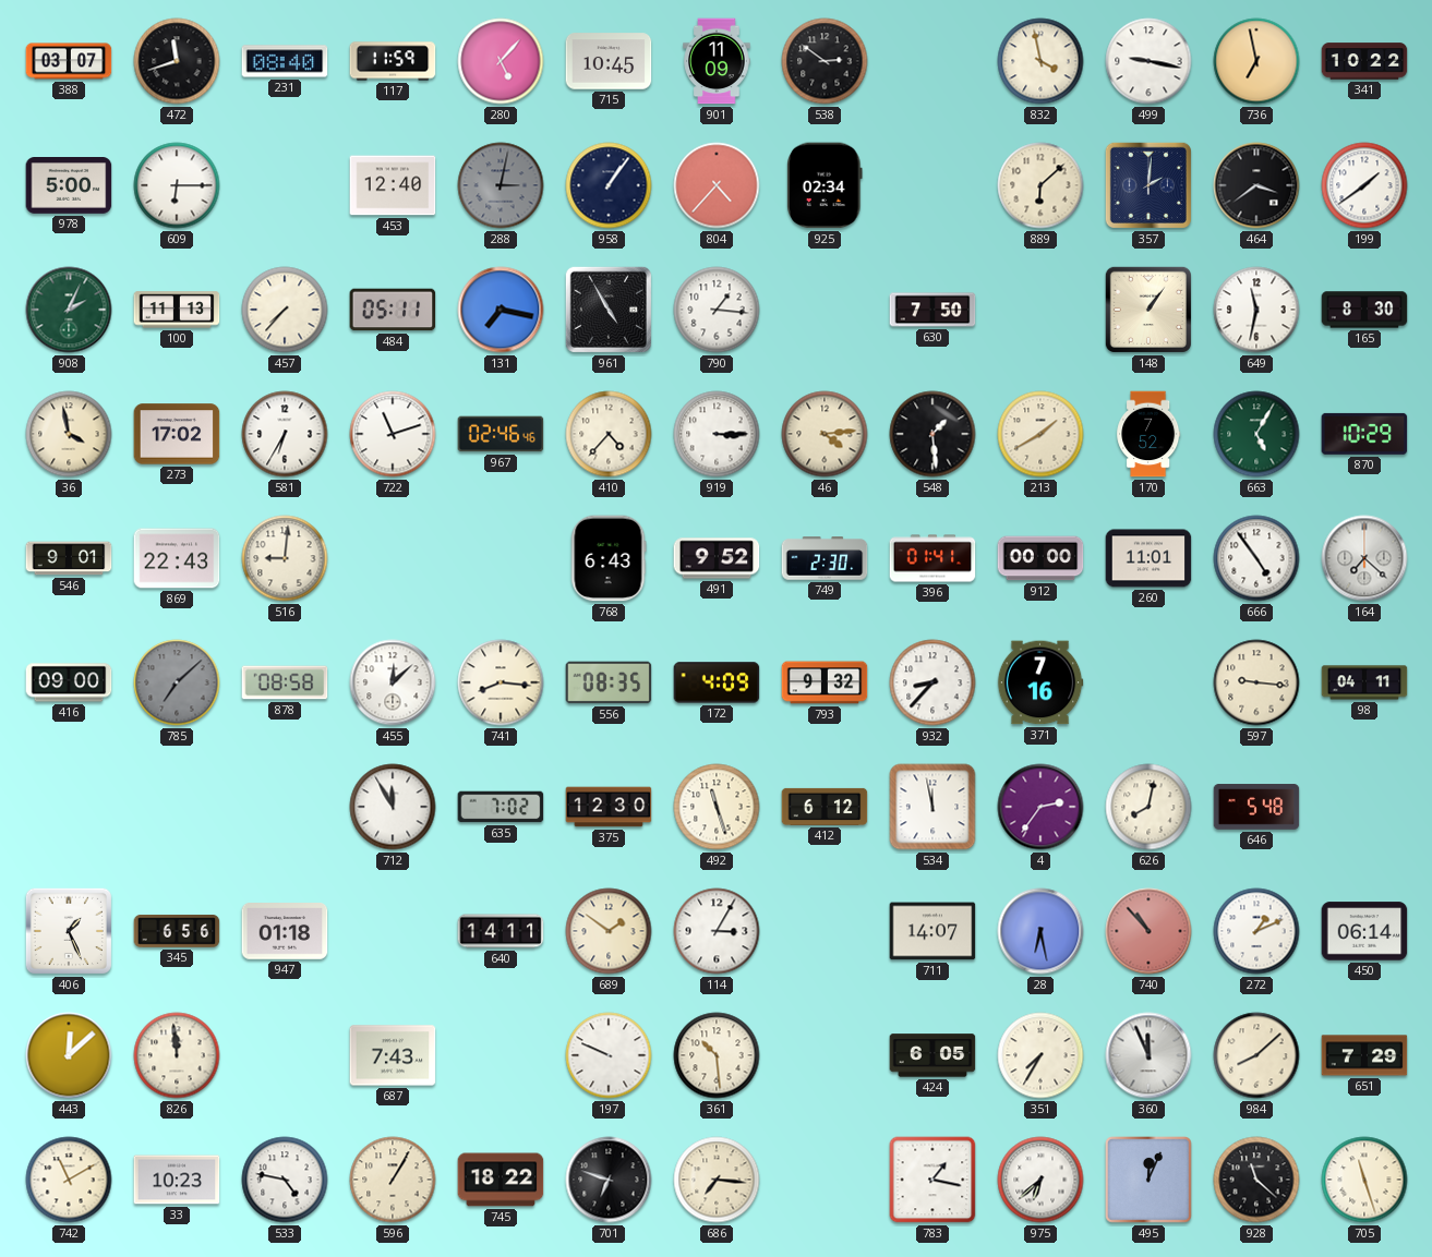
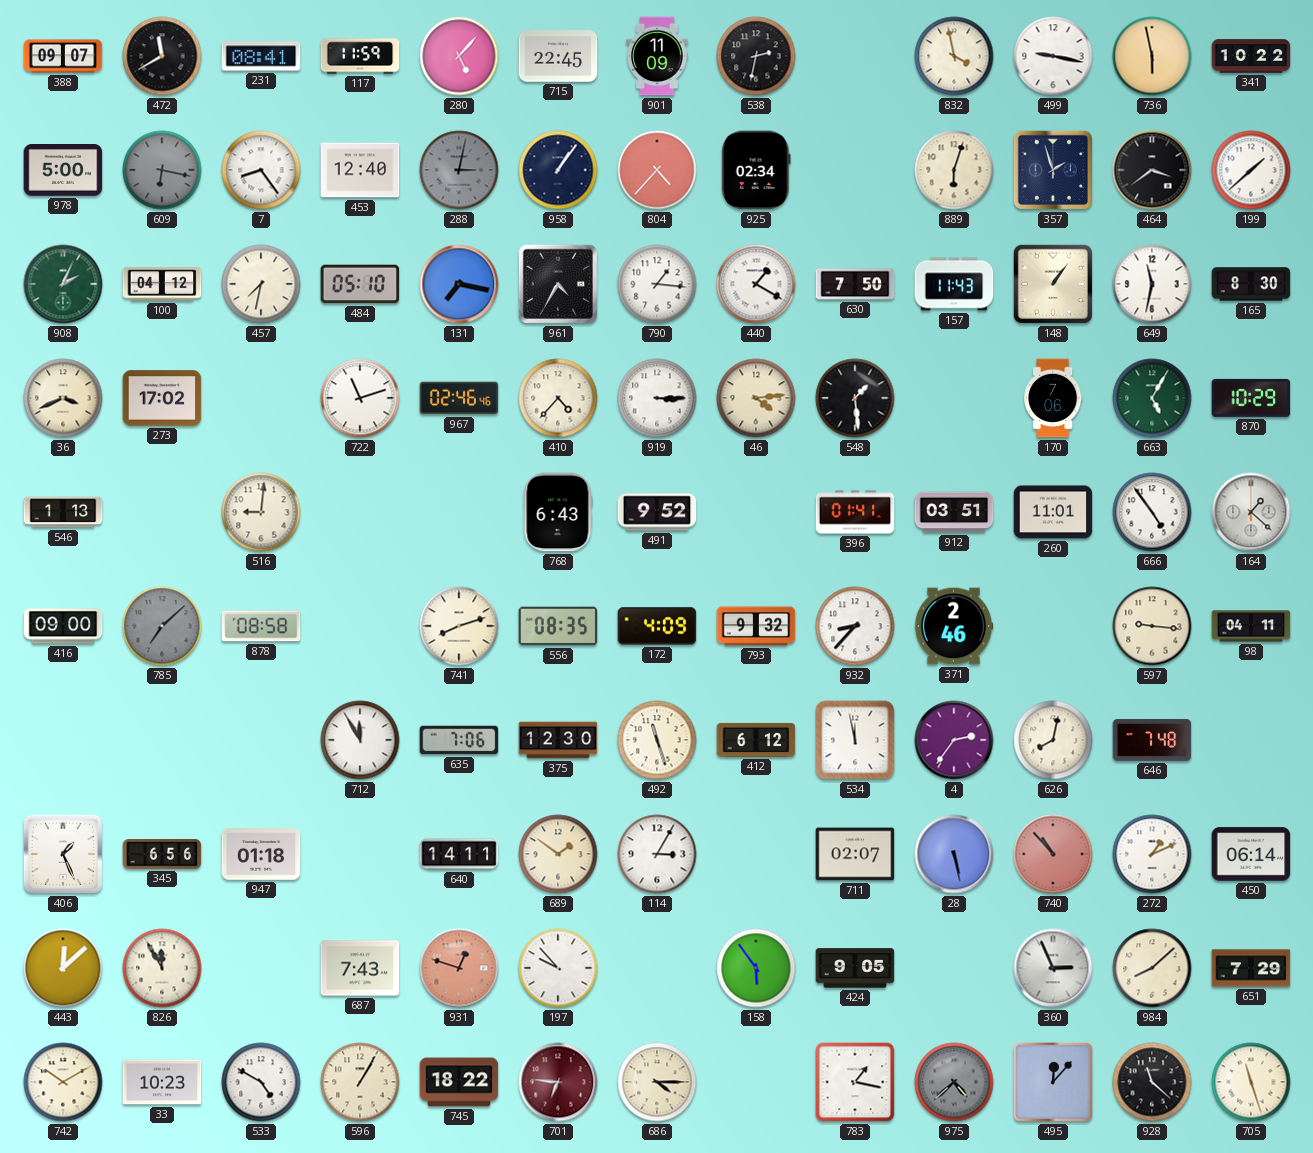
388: 03:07 -> 09:07 (63, 56)
472: 11:42 -> 11:40 (162, 56)
231: 08:40 -> 08:41 (261, 56)
715: 10:45 -> 22:45 (558, 56)
538: 2:51 -> 2:32 (756, 56)
736: 6:58 -> 5:58 (1152, 56)
609: 6:15 -> 6:17 (162, 170)
609 dial: white -> grey (162, 170)
7: none -> 8:24 (261, 170)
889: 6:08 -> 6:03 (954, 170)
357: 2:01 -> 1:57 (1053, 170)
199: 1:39 -> 1:38 (1251, 170)
100: 11:13 -> 04:12 (162, 284)
457: 7:37 -> 7:32 (261, 284)
484: 05:11 -> 05:10 (360, 284)
961: 4:55 -> 4:35 (558, 284)
440: none -> 1:20 (756, 284)
157: none -> 11:43 (954, 284)
36: 3:58 -> 3:41 (63, 398)
581: 6:35 -> none (285, 434)
213: 1:40 -> none (1040, 434)
170: 7:52 -> 7:06 (1053, 398)
546: 9:01 -> 1:13 (63, 512)
869: 22:43 -> none (177, 558)
749: 2:30 -> none (825, 558)
912: 00:00 -> 03:51 (954, 512)
164: 7:22 -> 1:22 (1251, 512)
455: 12:08 -> none (393, 682)
741: 8:16 -> 8:12 (459, 626)
371: 7:16 -> 2:46 (954, 626)
635: 7:02 -> 7:06 (459, 740)
646: 5:48 -> 7:48 (1152, 740)
711: 14:07 -> 02:07 (855, 854)
28: 6:28 -> 5:28 (954, 854)
826: 11:59 -> 11:55 (162, 968)
931: none -> 12:48 (459, 968)
197: 9:49 -> 9:53 (558, 968)
361: 10:29 -> none (717, 1055)
158: none -> 5:54 (756, 968)
424: 6:05 -> 9:05 (855, 968)
351: 7:35 -> none (1040, 1055)
360: 11:56 -> 2:56 (1053, 968)
742: 11:10 -> 10:10 (63, 1082)
533: 4:47 -> 4:50 (261, 1082)
701: 6:48 -> 6:46 (558, 1082)
701 dial: black -> burgundy (558, 1082)
686: 7:16 -> 4:15 (657, 1082)
975: 6:38 -> 4:38 (954, 1082)
975 dial: white -> grey (954, 1082)
495: 12:04 -> 12:07 (1053, 1082)
